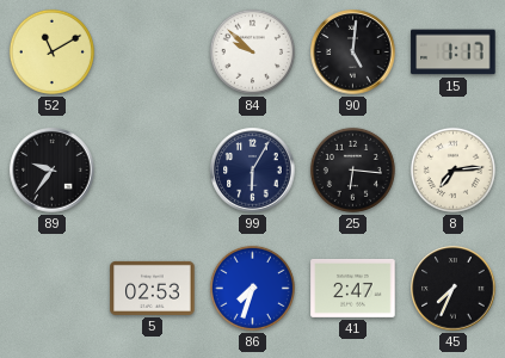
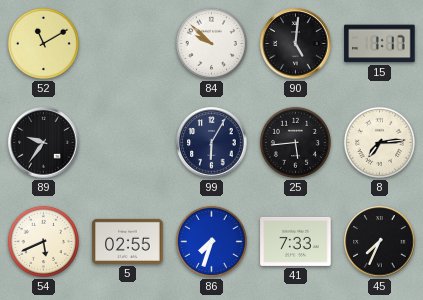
25: 6:16 -> 5:44 (295, 142)
54: none -> 5:41 (43, 241)
5: 02:53 -> 02:55 (128, 241)
41: 2:47 -> 7:33 (296, 241)
